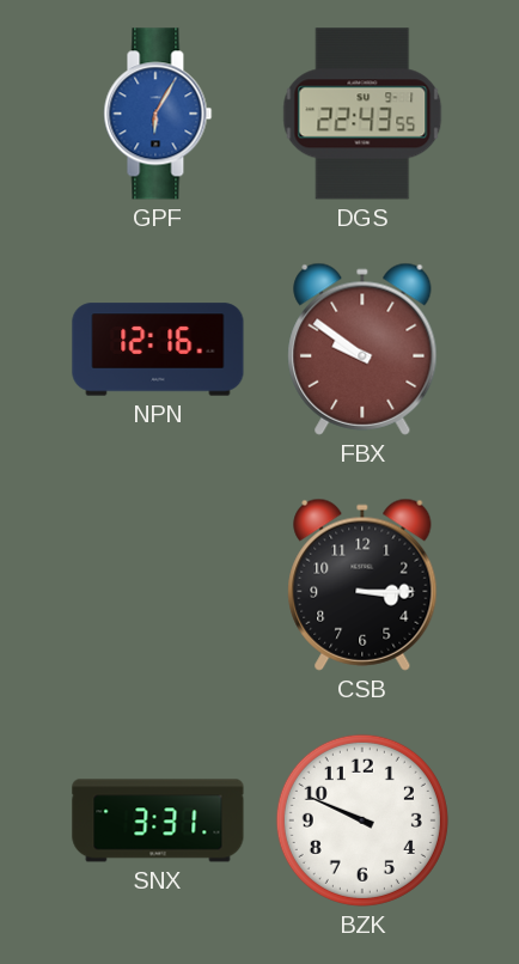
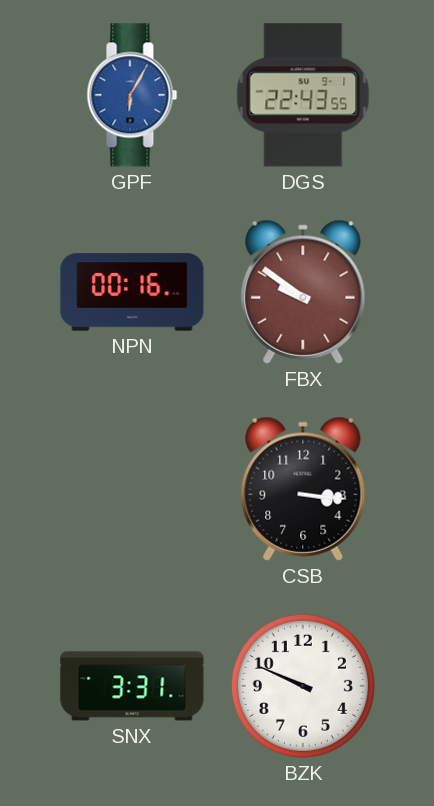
NPN: 12:16 -> 00:16 (132, 292)
CSB: 3:15 -> 3:16 (303, 489)
